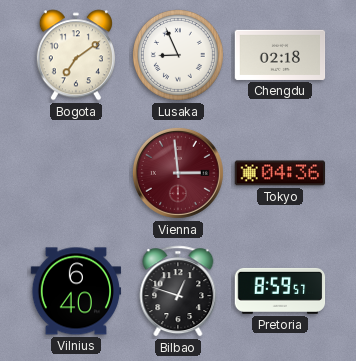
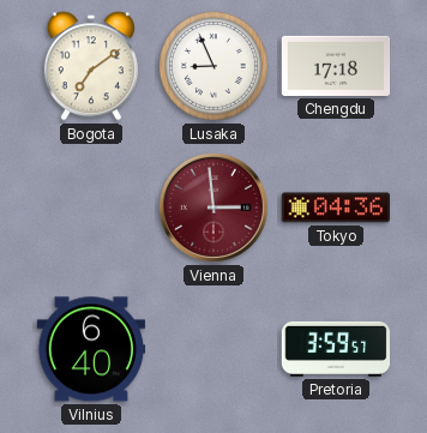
Chengdu: 02:18 -> 17:18 (336, 66)
Bilbao: 12:48 -> none (178, 291)
Pretoria: 8:59 -> 3:59 (336, 349)
